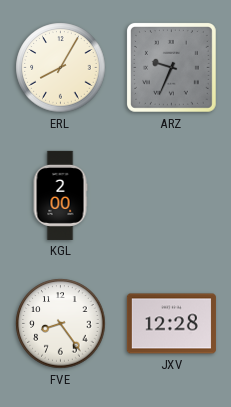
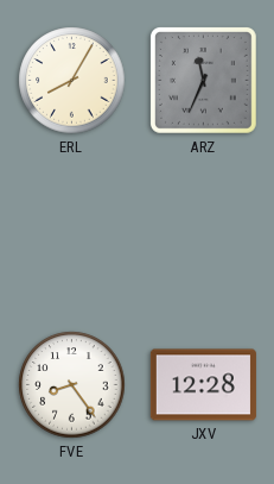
ARZ: 9:34 -> 11:34 (203, 80)
KGL: 2:00 -> none (60, 195)
